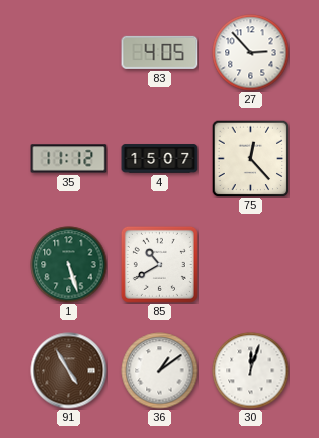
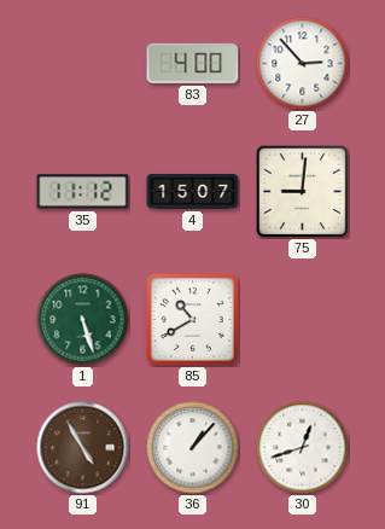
83: 4:05 -> 4:00 (193, 63)
75: 12:23 -> 9:01 (302, 191)
36: 1:09 -> 1:07 (193, 448)
30: 12:03 -> 12:42 (303, 448)
